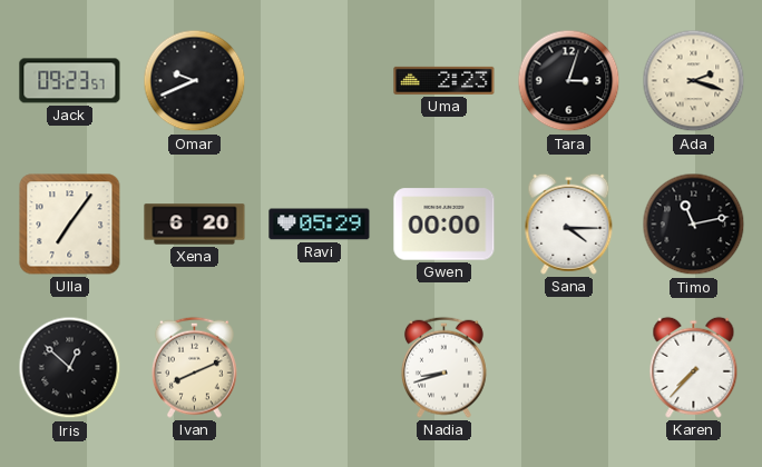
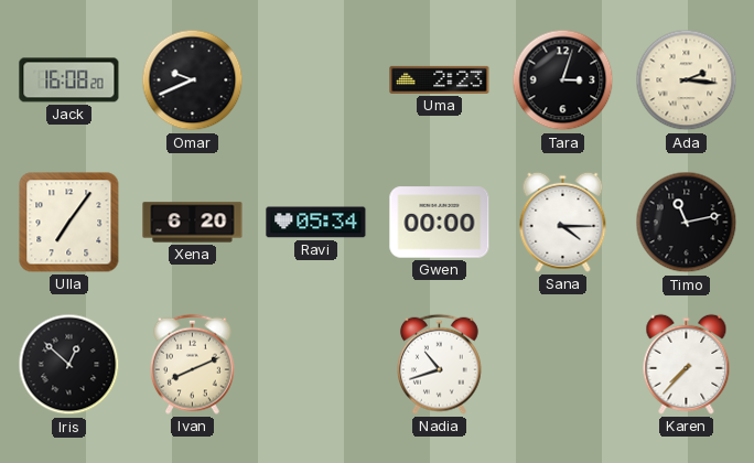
Jack: 09:23 -> 16:08 (69, 80)
Ada: 2:18 -> 2:16 (687, 80)
Ravi: 05:29 -> 05:34 (316, 223)
Nadia: 8:42 -> 10:42 (439, 364)
